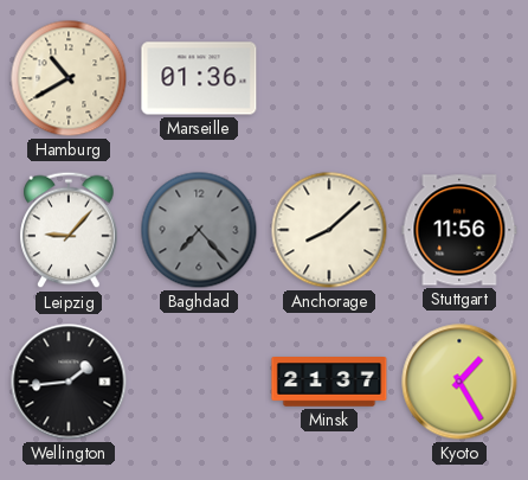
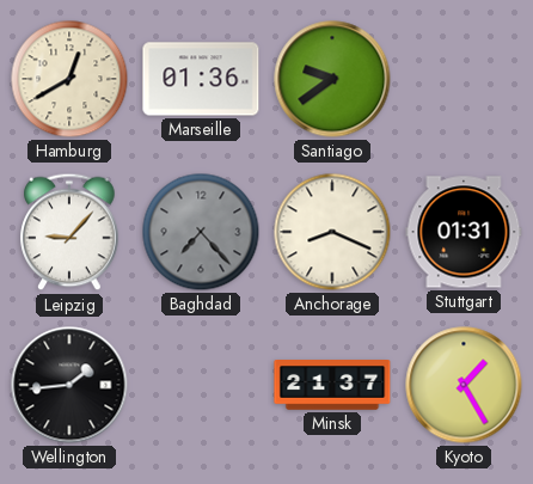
Hamburg: 10:40 -> 12:40 (69, 79)
Santiago: none -> 9:39 (332, 79)
Anchorage: 8:08 -> 8:19 (332, 232)
Stuttgart: 11:56 -> 01:31 (464, 232)
